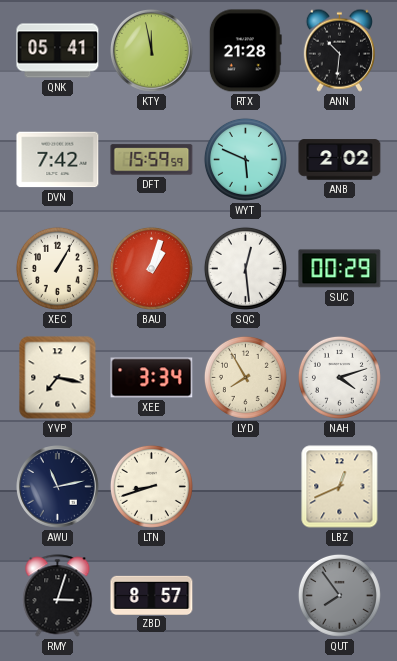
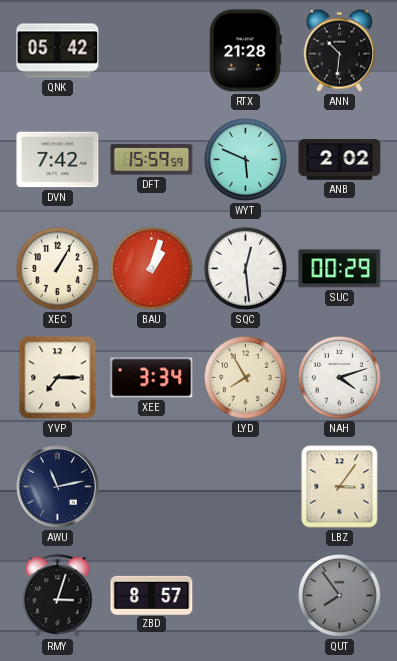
QNK: 05:41 -> 05:42 (58, 51)
KTY: 11:58 -> none (152, 51)
YVP: 7:17 -> 7:15 (58, 378)
LTN: 8:42 -> none (151, 486)
LBZ: 12:41 -> 3:06 (340, 487)
